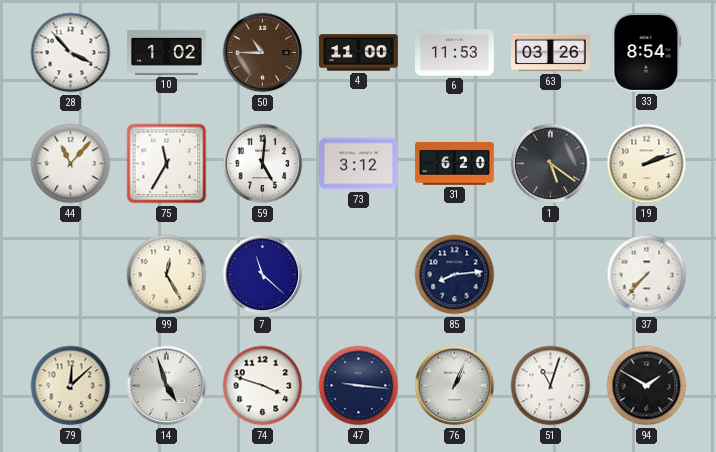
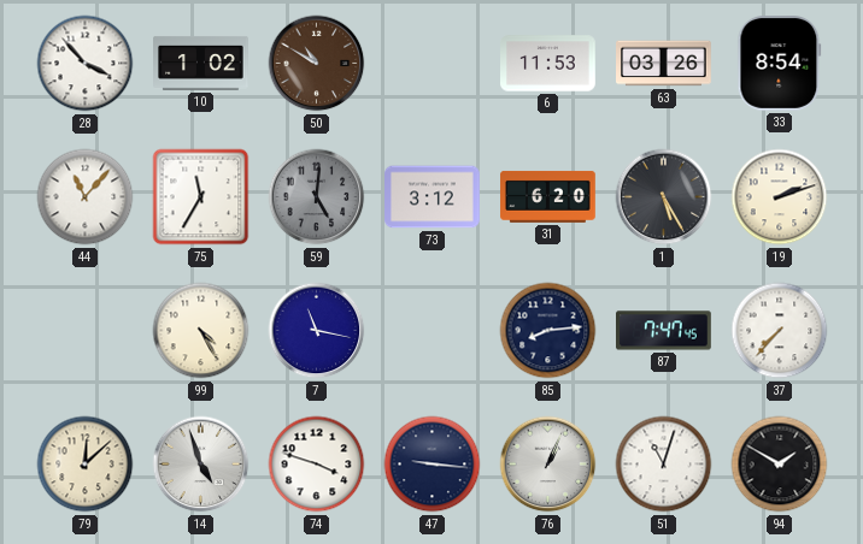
50: 10:45 -> 10:50 (317, 64)
4: 11:00 -> none (359, 53)
59 dial: white -> grey (317, 197)
1: 5:21 -> 5:25 (664, 197)
99: 12:25 -> 4:25 (201, 331)
7: 11:22 -> 11:17 (317, 331)
87: none -> 7:47 (664, 331)
